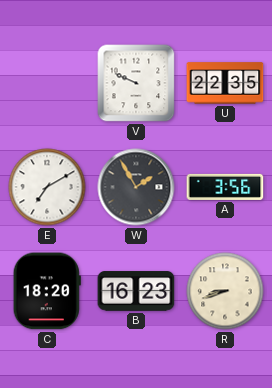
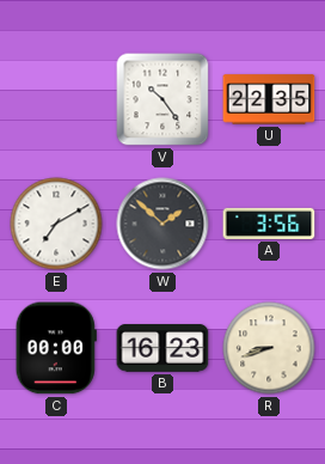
V: 9:49 -> 10:24 (162, 99)
W: 1:55 -> 1:52 (162, 224)
C: 18:20 -> 00:00 (56, 348)
